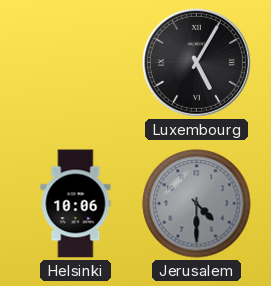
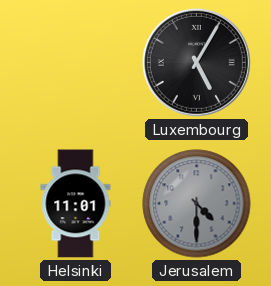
Helsinki: 10:06 -> 11:01 (76, 204)
